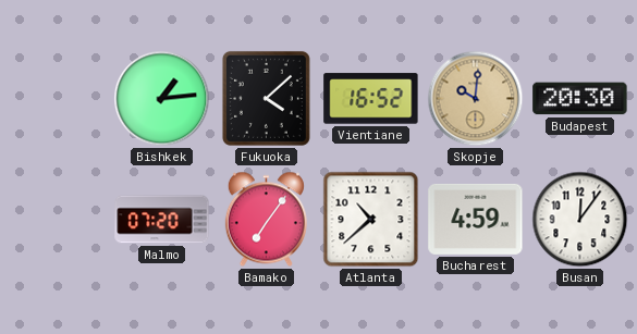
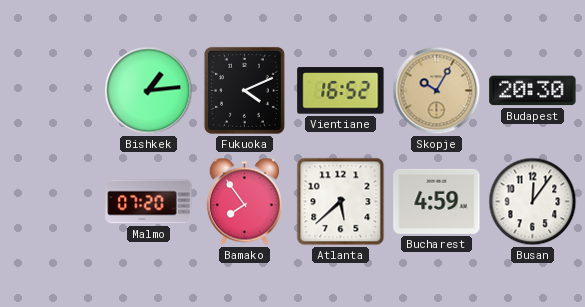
Fukuoka: 4:08 -> 4:11 (244, 90)
Skopje: 10:01 -> 10:05 (437, 91)
Bamako: 7:06 -> 7:54 (244, 202)
Atlanta: 10:38 -> 5:38 (341, 202)
